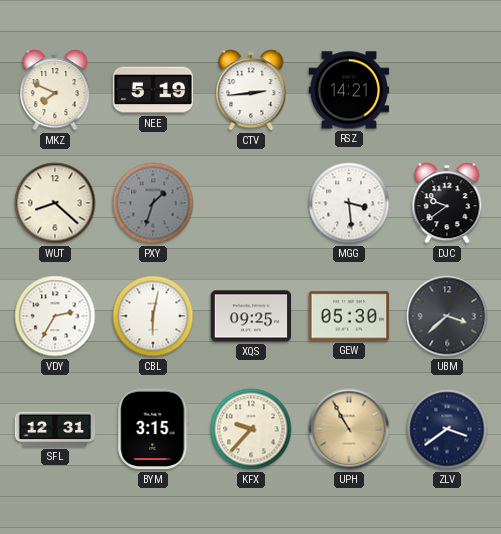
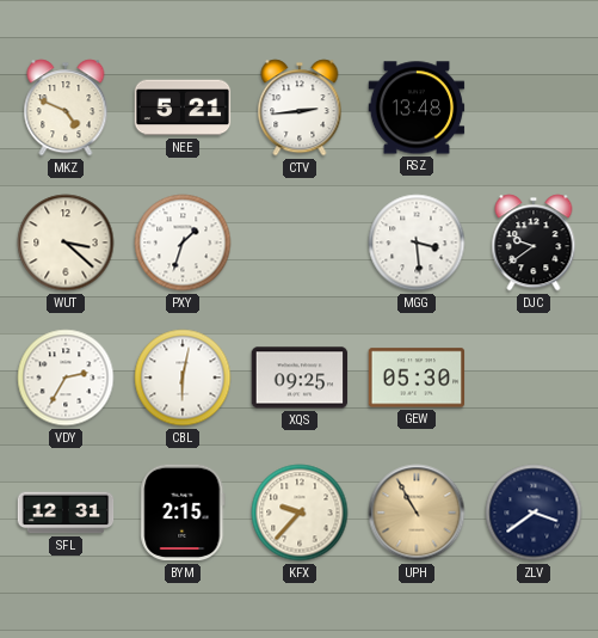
MKZ: 7:49 -> 4:49 (66, 108)
NEE: 5:19 -> 5:21 (183, 108)
RSZ: 14:21 -> 13:48 (417, 108)
WUT: 8:22 -> 3:22 (66, 243)
PXY dial: grey -> white (183, 243)
UBM: 3:38 -> none (447, 316)
BYM: 3:15 -> 2:15 (183, 513)
